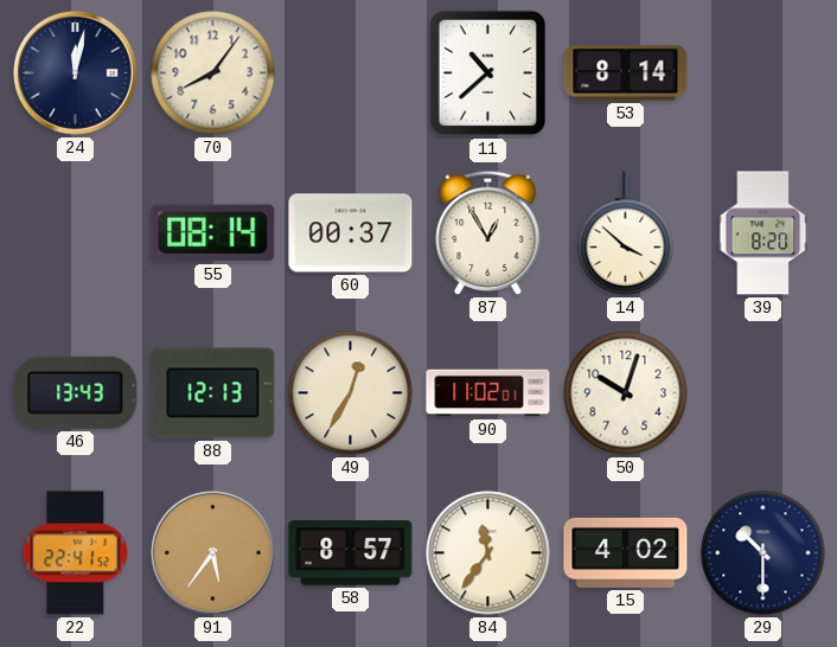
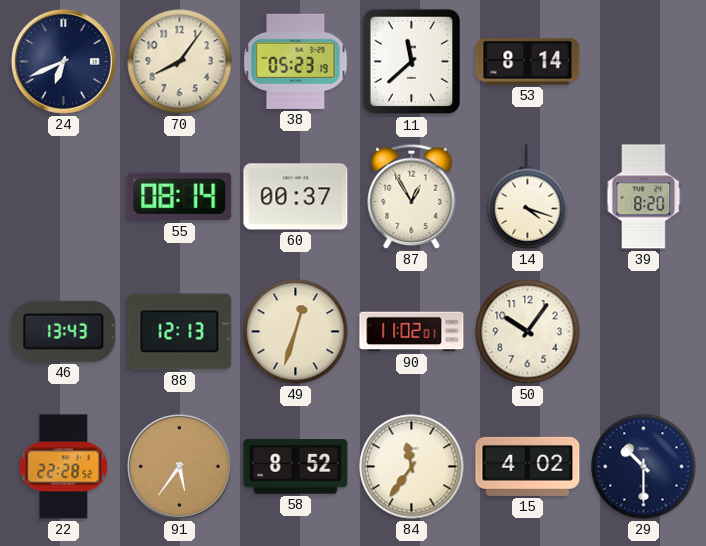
24: 12:02 -> 6:41 (64, 62)
38: none -> 05:23 (296, 61)
11: 10:38 -> 11:38 (412, 62)
14: 3:52 -> 4:18 (528, 197)
49: 12:35 -> 12:33 (296, 332)
50: 10:03 -> 10:06 (528, 332)
22: 22:41 -> 22:28 (64, 467)
58: 8:57 -> 8:52 (296, 467)
